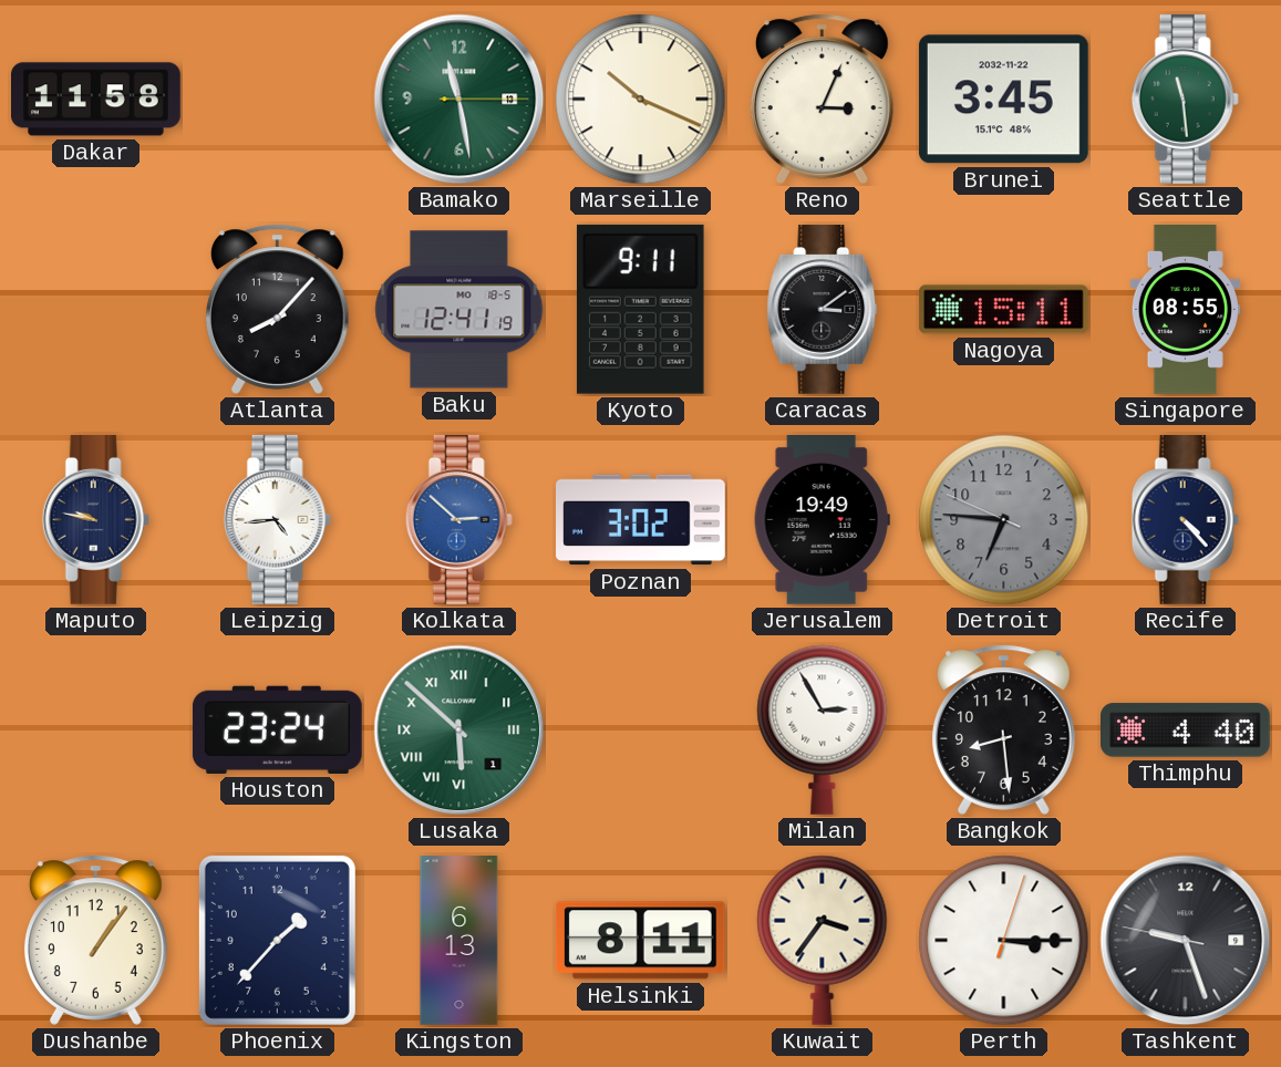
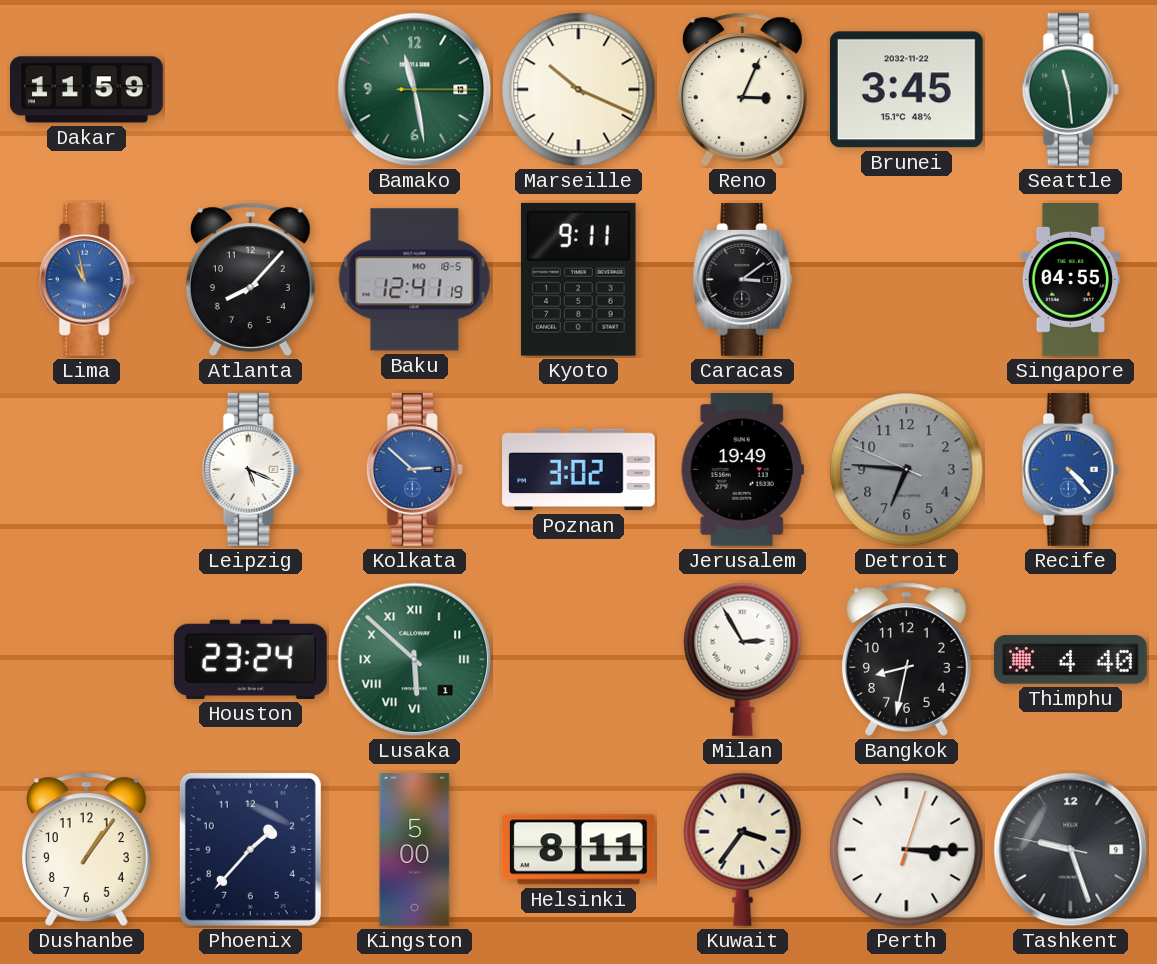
Dakar: 11:58 -> 11:59 (87, 90)
Lima: none -> 10:58 (86, 280)
Nagoya: 15:11 -> none (1003, 310)
Singapore: 08:55 -> 04:55 (1070, 280)
Maputo: 9:47 -> none (95, 520)
Leipzig: 4:44 -> 5:19 (250, 470)
Recife dial: navy -> blue (1070, 470)
Bangkok: 8:29 -> 8:32 (906, 659)
Kingston: 6:13 -> 5:00 (415, 850)
